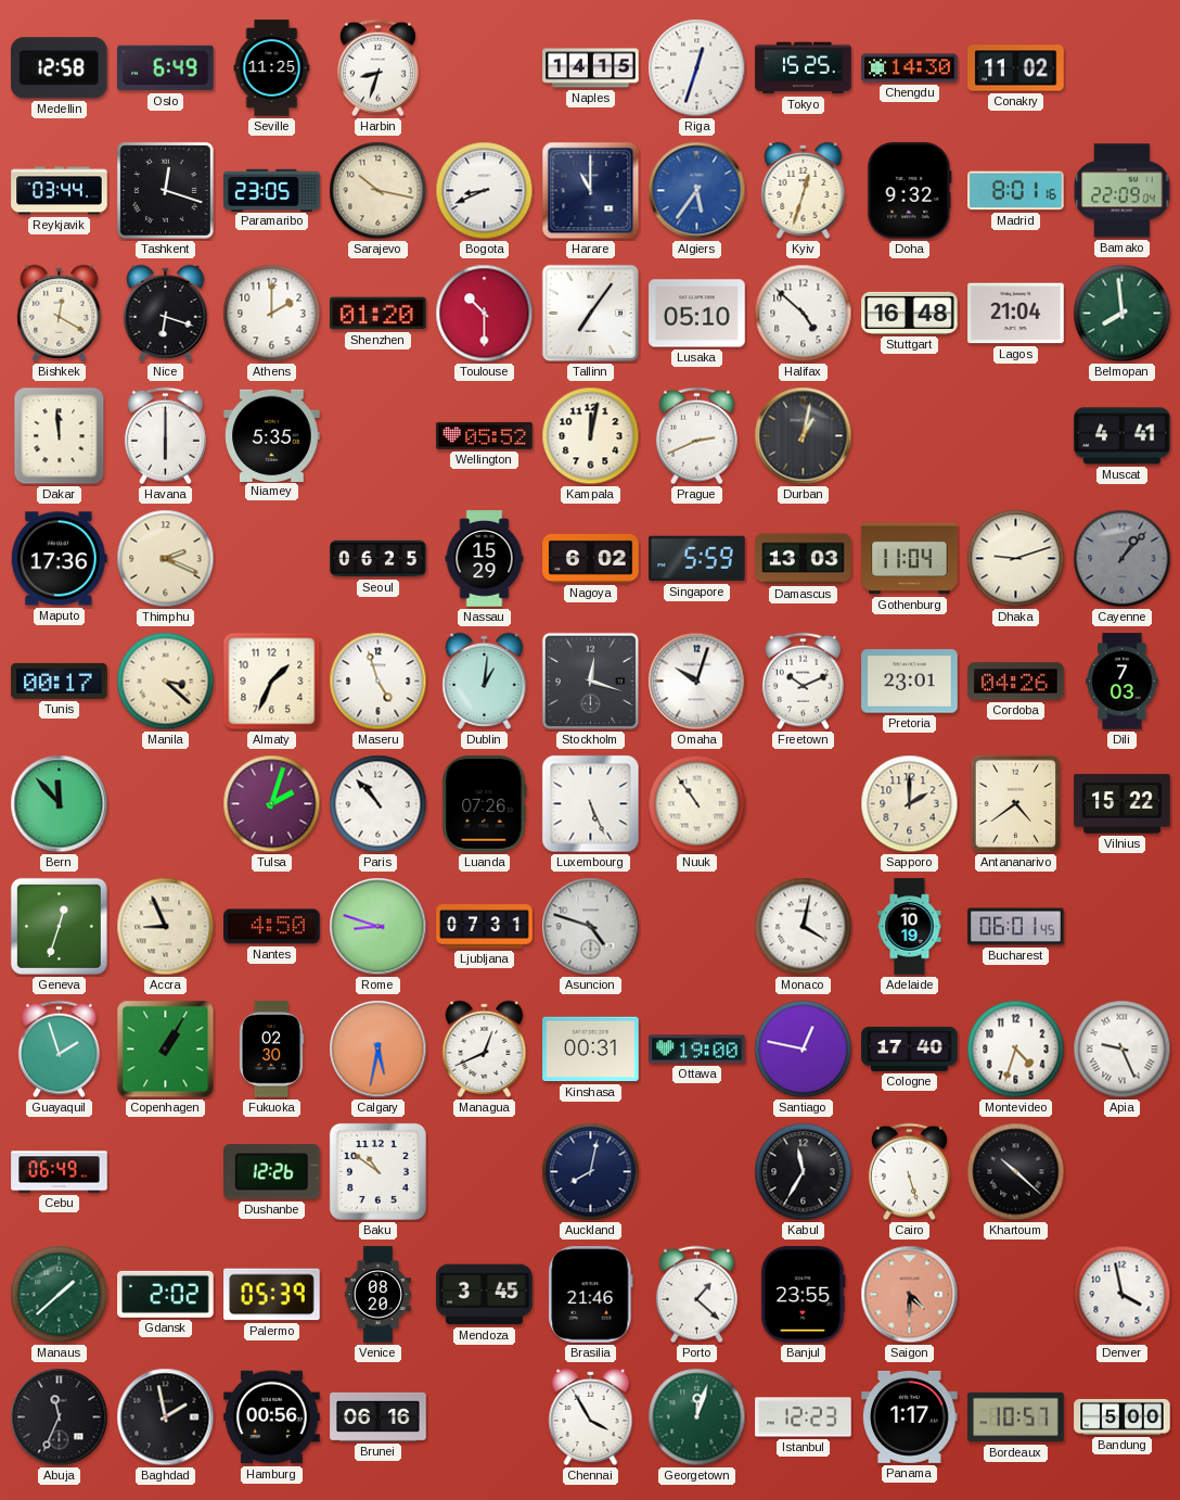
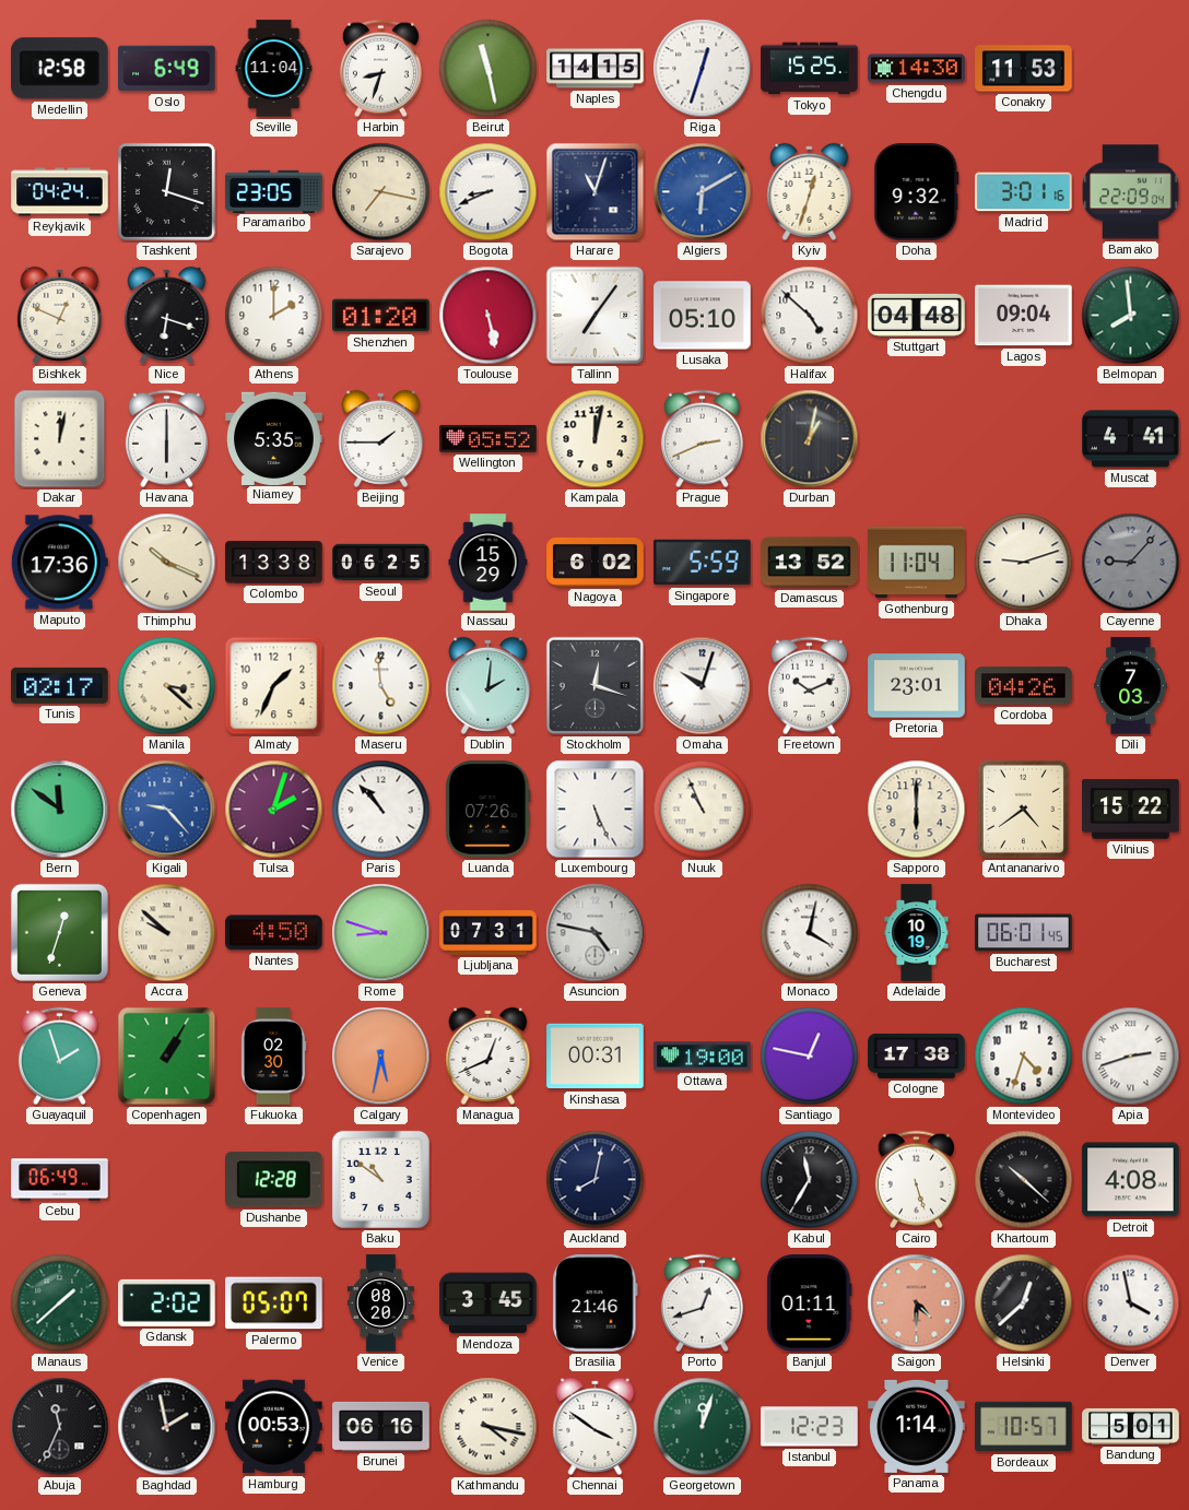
Seville: 11:25 -> 11:04 (274, 69)
Beirut: none -> 11:28 (488, 69)
Conakry: 11:02 -> 11:53 (1024, 69)
Reykjavik: 03:44 -> 04:24 (60, 192)
Sarajevo: 10:17 -> 7:17 (381, 192)
Harare: 11:00 -> 11:03 (596, 192)
Algiers: 5:36 -> 6:10 (703, 192)
Madrid: 8:01 -> 3:01 (1024, 192)
Bishkek: 12:20 -> 12:49 (60, 315)
Toulouse: 10:30 -> 5:28 (488, 316)
Stuttgart: 16:48 -> 04:48 (917, 315)
Lagos: 21:04 -> 09:04 (1024, 316)
Dakar: 11:59 -> 12:02 (60, 439)
Beijing: none -> 1:45 (381, 438)
Thimphu: 2:19 -> 10:19 (167, 563)
Colombo: none -> 13:38 (274, 563)
Damascus: 13:03 -> 13:52 (810, 563)
Cayenne: 1:07 -> 9:07 (1131, 563)
Tunis: 00:17 -> 02:17 (60, 685)
Maseru: 4:57 -> 4:59 (381, 686)
Dublin: 1:01 -> 2:01 (488, 685)
Bern: 11:53 -> 11:51 (60, 810)
Kigali: none -> 9:23 (167, 810)
Nuuk: 10:54 -> 10:56 (703, 810)
Sapporo: 2:00 -> 6:00 (917, 810)
Accra: 8:56 -> 9:52 (167, 933)
Asuncion: 4:48 -> 4:47 (596, 933)
Cologne: 17:40 -> 17:38 (917, 1055)
Apia: 9:26 -> 2:42 (1131, 1057)
Dushanbe: 12:26 -> 12:28 (274, 1180)
Detroit: none -> 4:08 (1131, 1180)
Palermo: 05:39 -> 05:07 (274, 1303)
Porto: 1:22 -> 12:42 (702, 1303)
Banjul: 23:55 -> 01:11 (810, 1303)
Helsinki: none -> 12:38 (1024, 1303)
Hamburg: 00:56 -> 00:53 (274, 1427)
Kathmandu: none -> 4:17 (488, 1427)
Chennai: 3:55 -> 3:51 (596, 1426)
Panama: 1:17 -> 1:14 (917, 1426)
Bandung: 5:00 -> 5:01 (1131, 1426)
